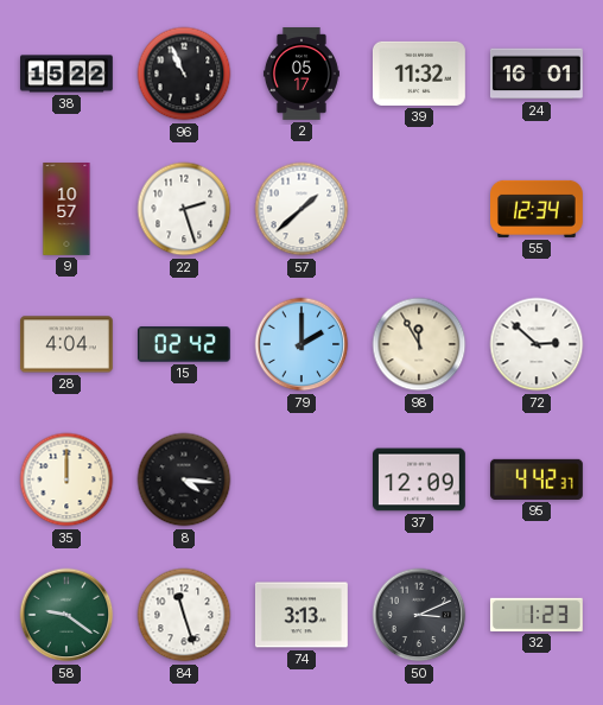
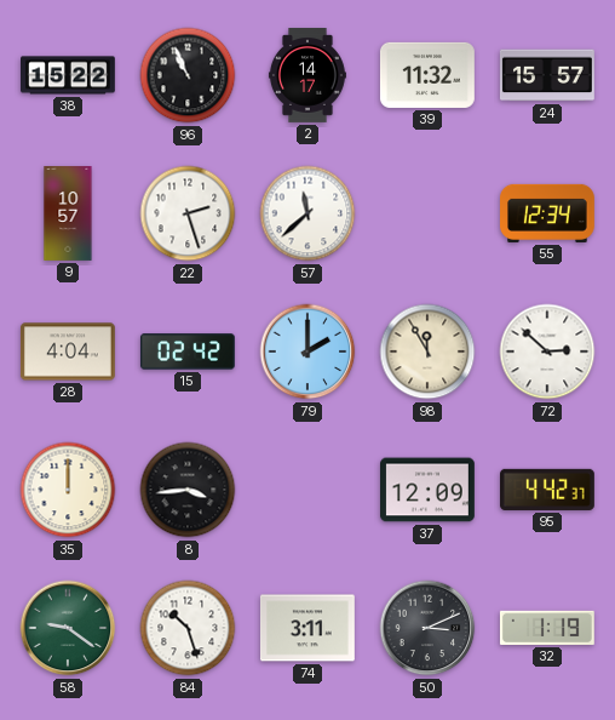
2: 05:17 -> 14:17 (307, 76)
24: 16:01 -> 15:57 (547, 75)
57: 1:38 -> 11:38 (307, 213)
8: 4:16 -> 3:44 (188, 490)
84: 11:27 -> 10:27 (188, 628)
74: 3:13 -> 3:11 (307, 628)
32: 1:23 -> 1:19 (547, 628)
